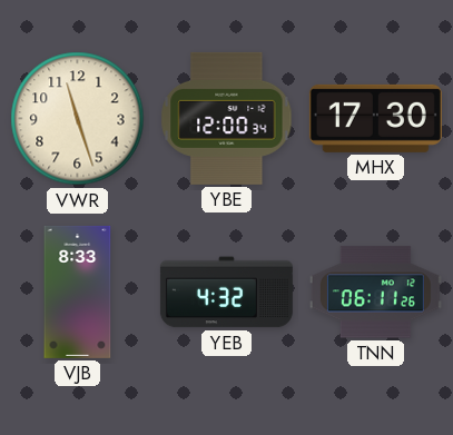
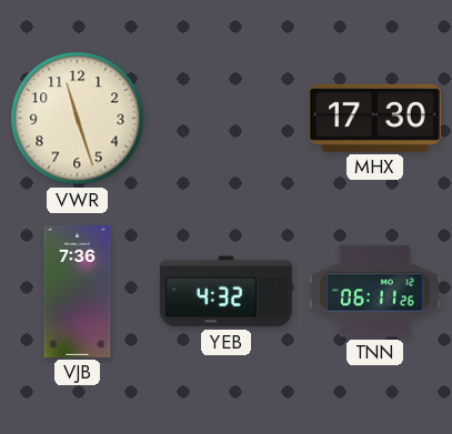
YBE: 12:00 -> none (227, 118)
VJB: 8:33 -> 7:36 (78, 291)
